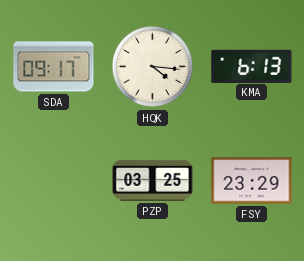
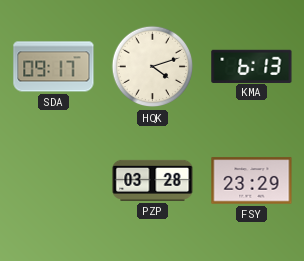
HQK: 4:16 -> 4:12 (153, 67)
PZP: 03:25 -> 03:28 (153, 180)
